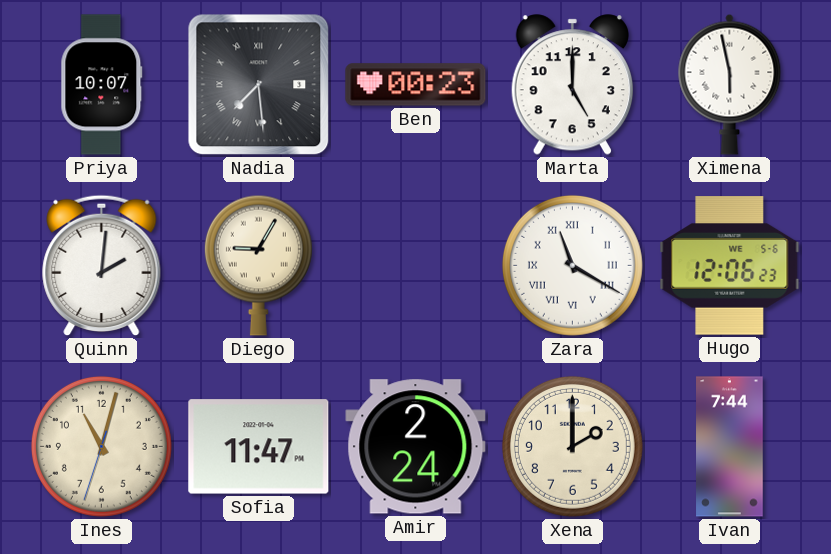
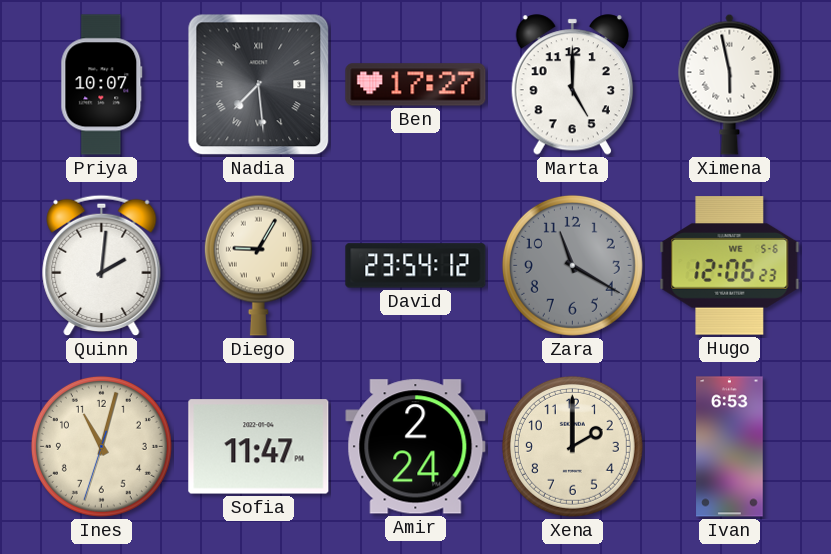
Ben: 00:23 -> 17:27 (416, 85)
David: none -> 23:54 (416, 266)
Zara dial: white -> grey (572, 265)
Zara numerals: Roman -> Arabic (572, 265)
Ivan: 7:44 -> 6:53 (730, 447)
